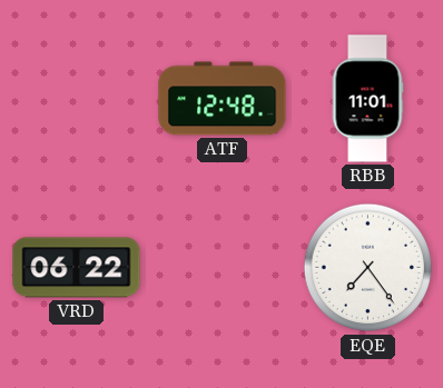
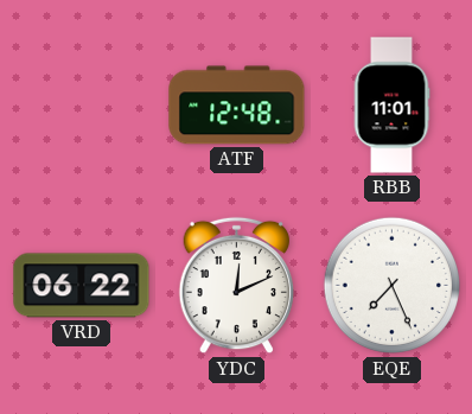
YDC: none -> 12:11 (236, 286)
EQE: 7:24 -> 7:26 (393, 286)
